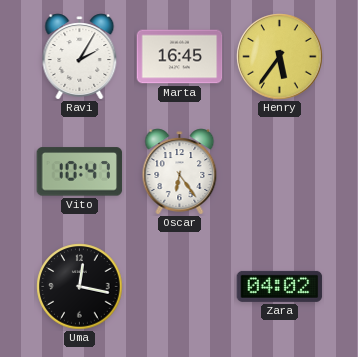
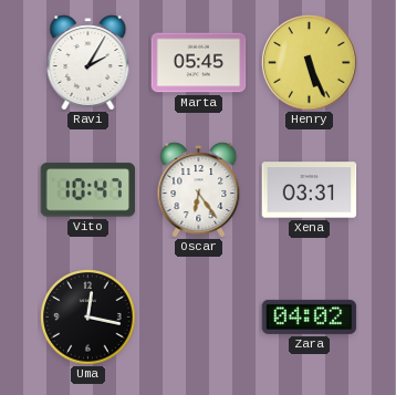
Marta: 16:45 -> 05:45 (199, 63)
Henry: 5:36 -> 5:26 (310, 63)
Xena: none -> 03:31 (310, 190)
